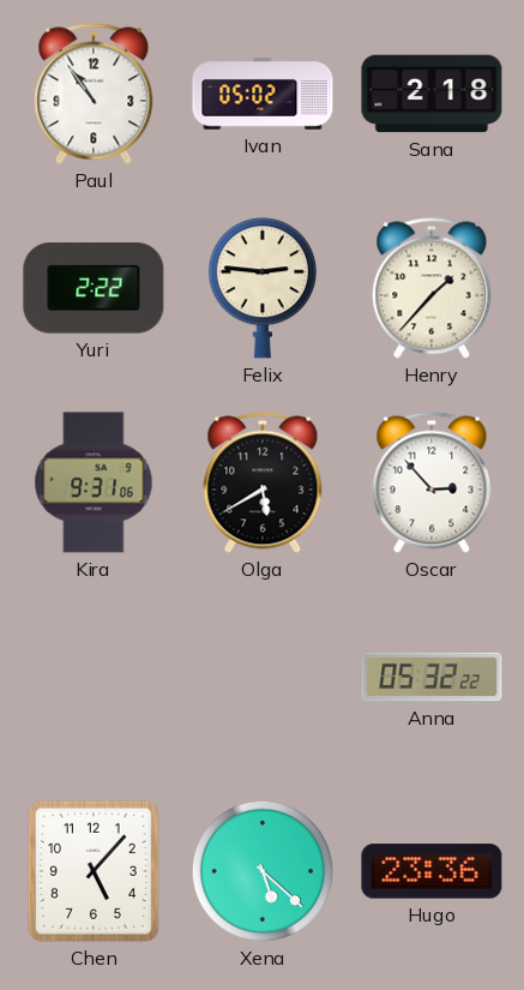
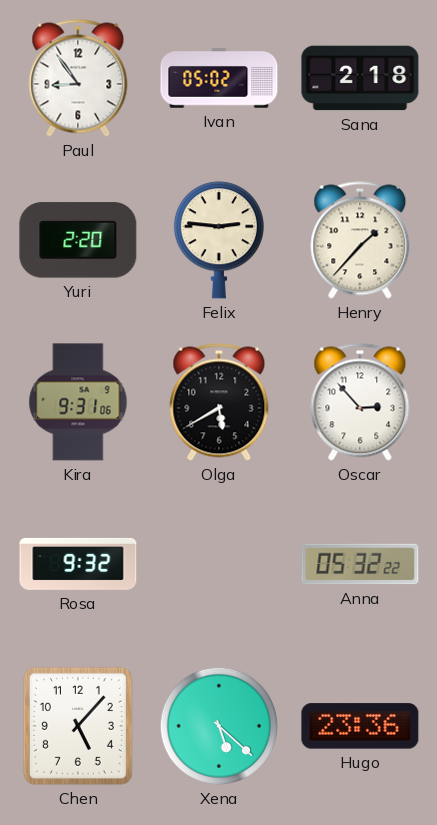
Paul: 10:54 -> 8:54 (78, 78)
Yuri: 2:22 -> 2:20 (78, 240)
Rosa: none -> 9:32 (78, 564)
